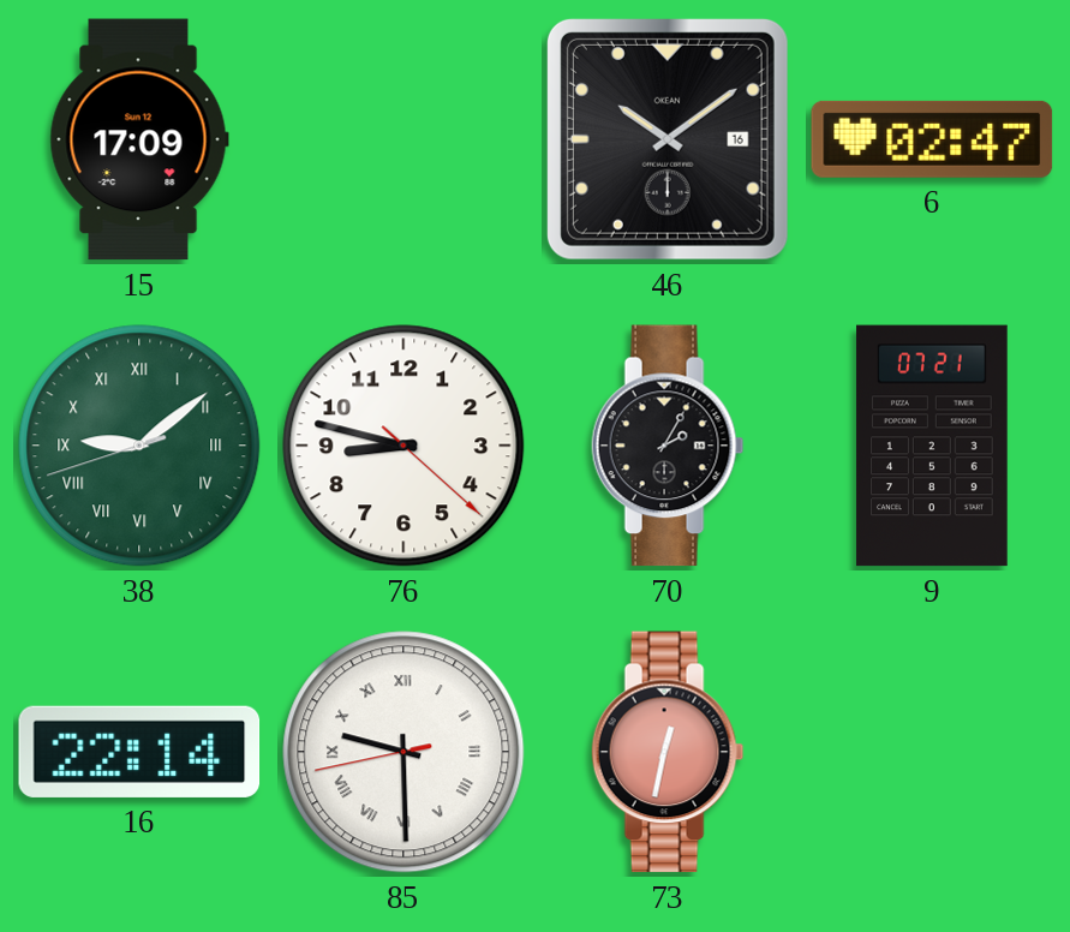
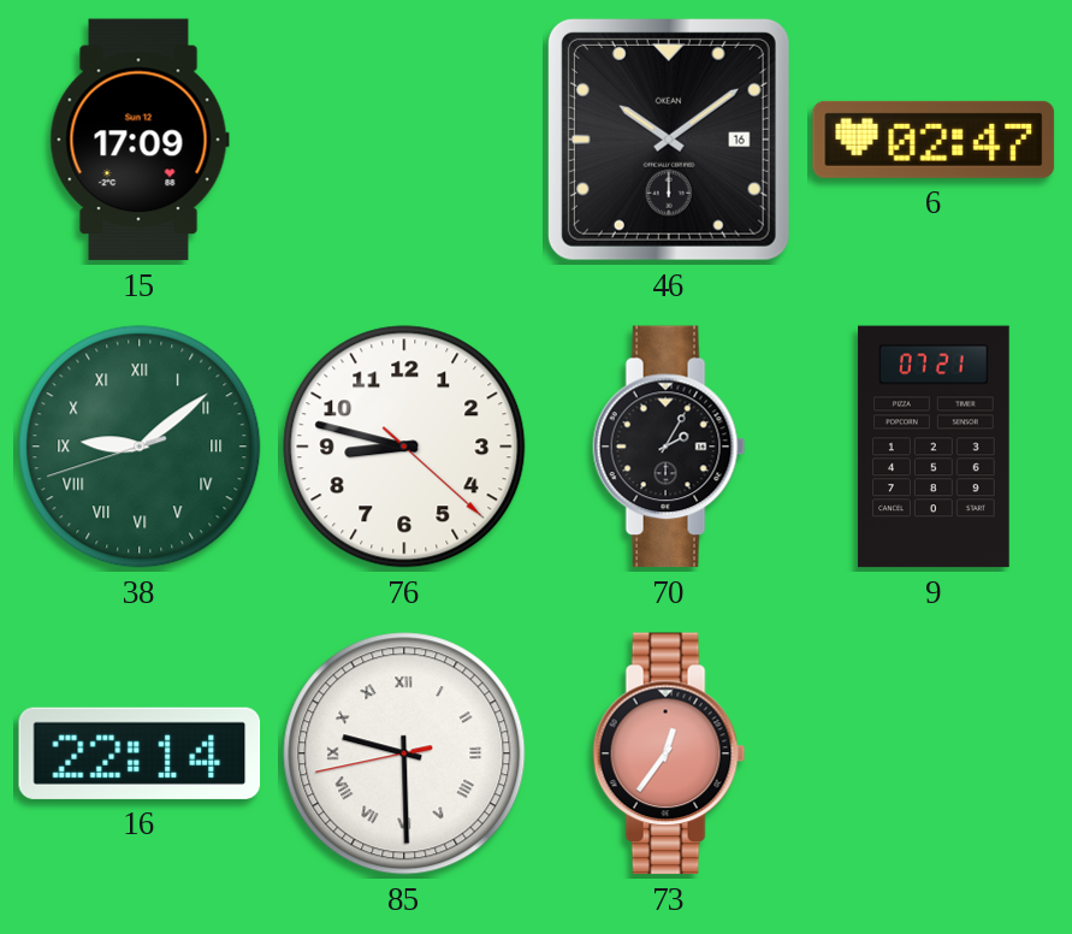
73: 12:32 -> 12:36 (669, 753)
